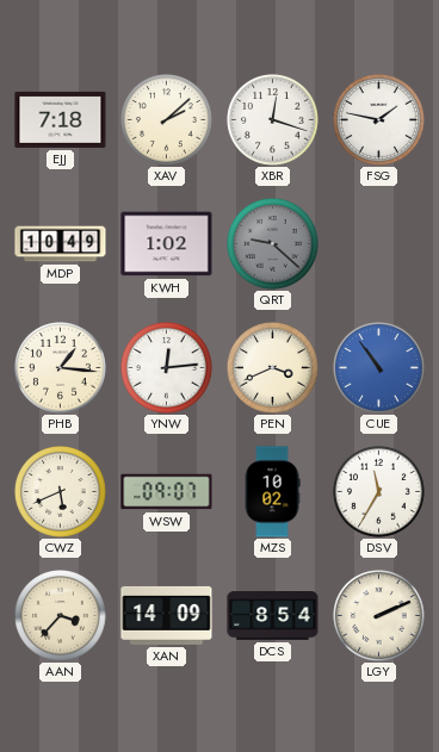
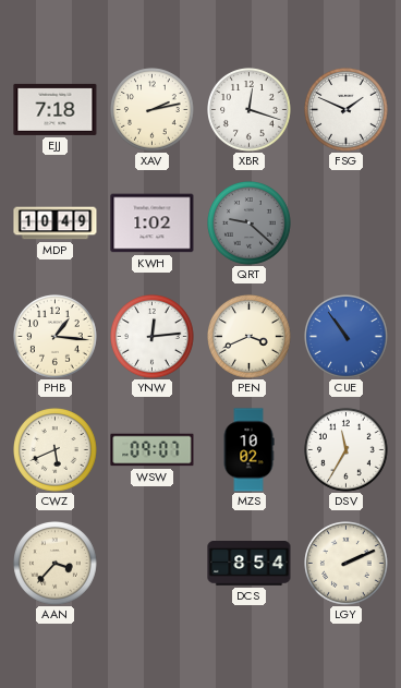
XAV: 2:08 -> 2:13 (153, 110)
FSG: 1:47 -> 1:49 (347, 110)
XAN: 14:09 -> none (167, 615)
